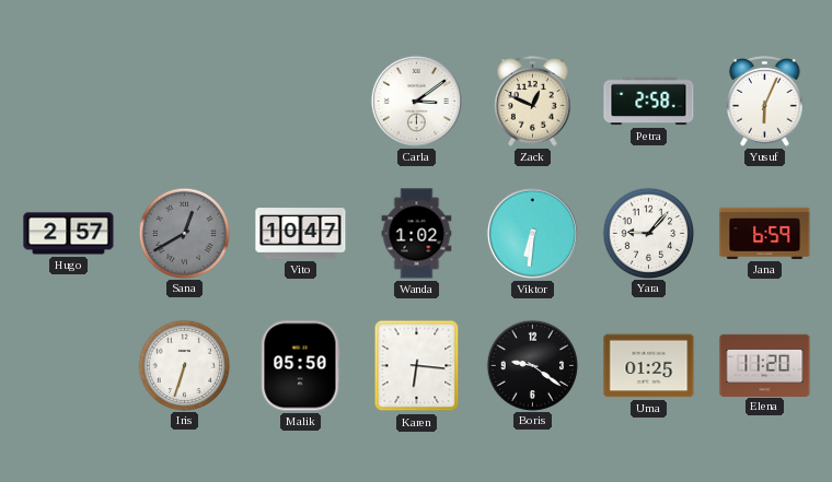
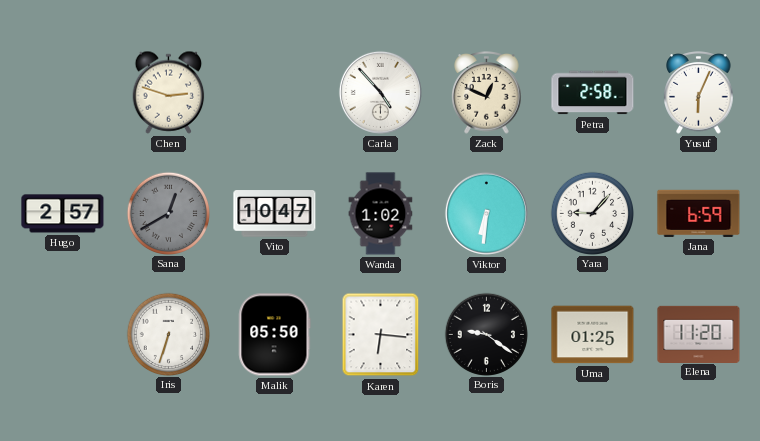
Chen: none -> 2:48 (169, 92)
Carla: 3:09 -> 4:53 (380, 92)
